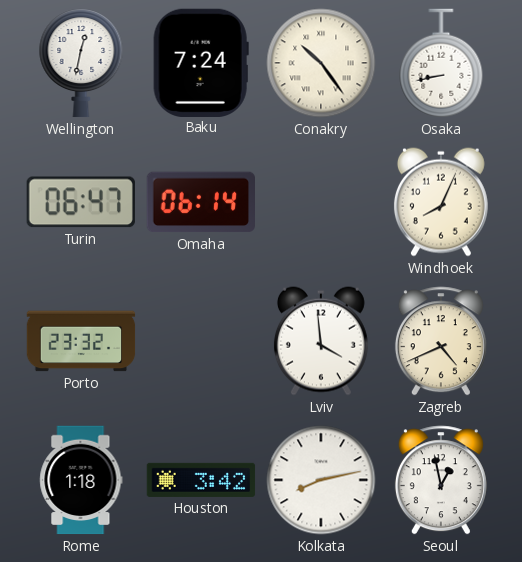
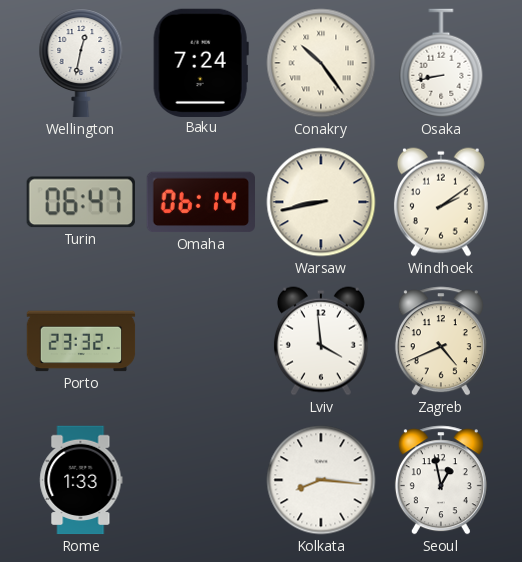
Warsaw: none -> 8:43 (321, 202)
Windhoek: 8:04 -> 2:09 (441, 202)
Rome: 1:18 -> 1:33 (81, 480)
Houston: 3:42 -> none (201, 480)
Kolkata: 8:13 -> 8:16 (321, 480)
